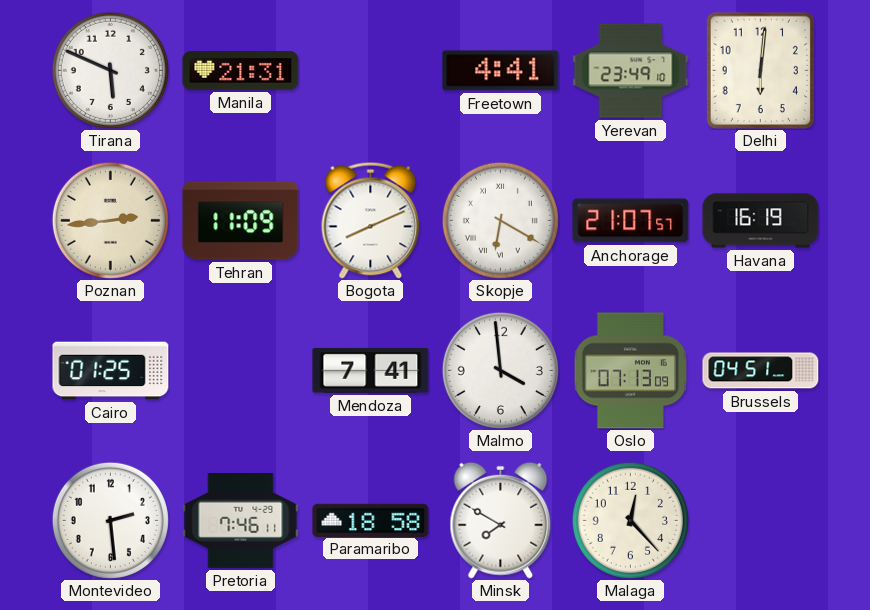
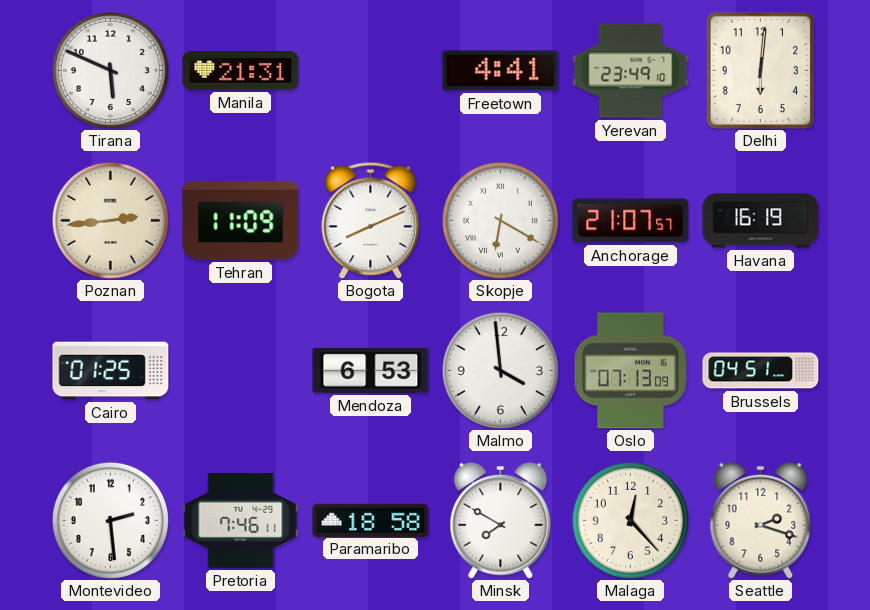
Mendoza: 7:41 -> 6:53 (371, 370)
Seattle: none -> 2:18 (761, 520)
